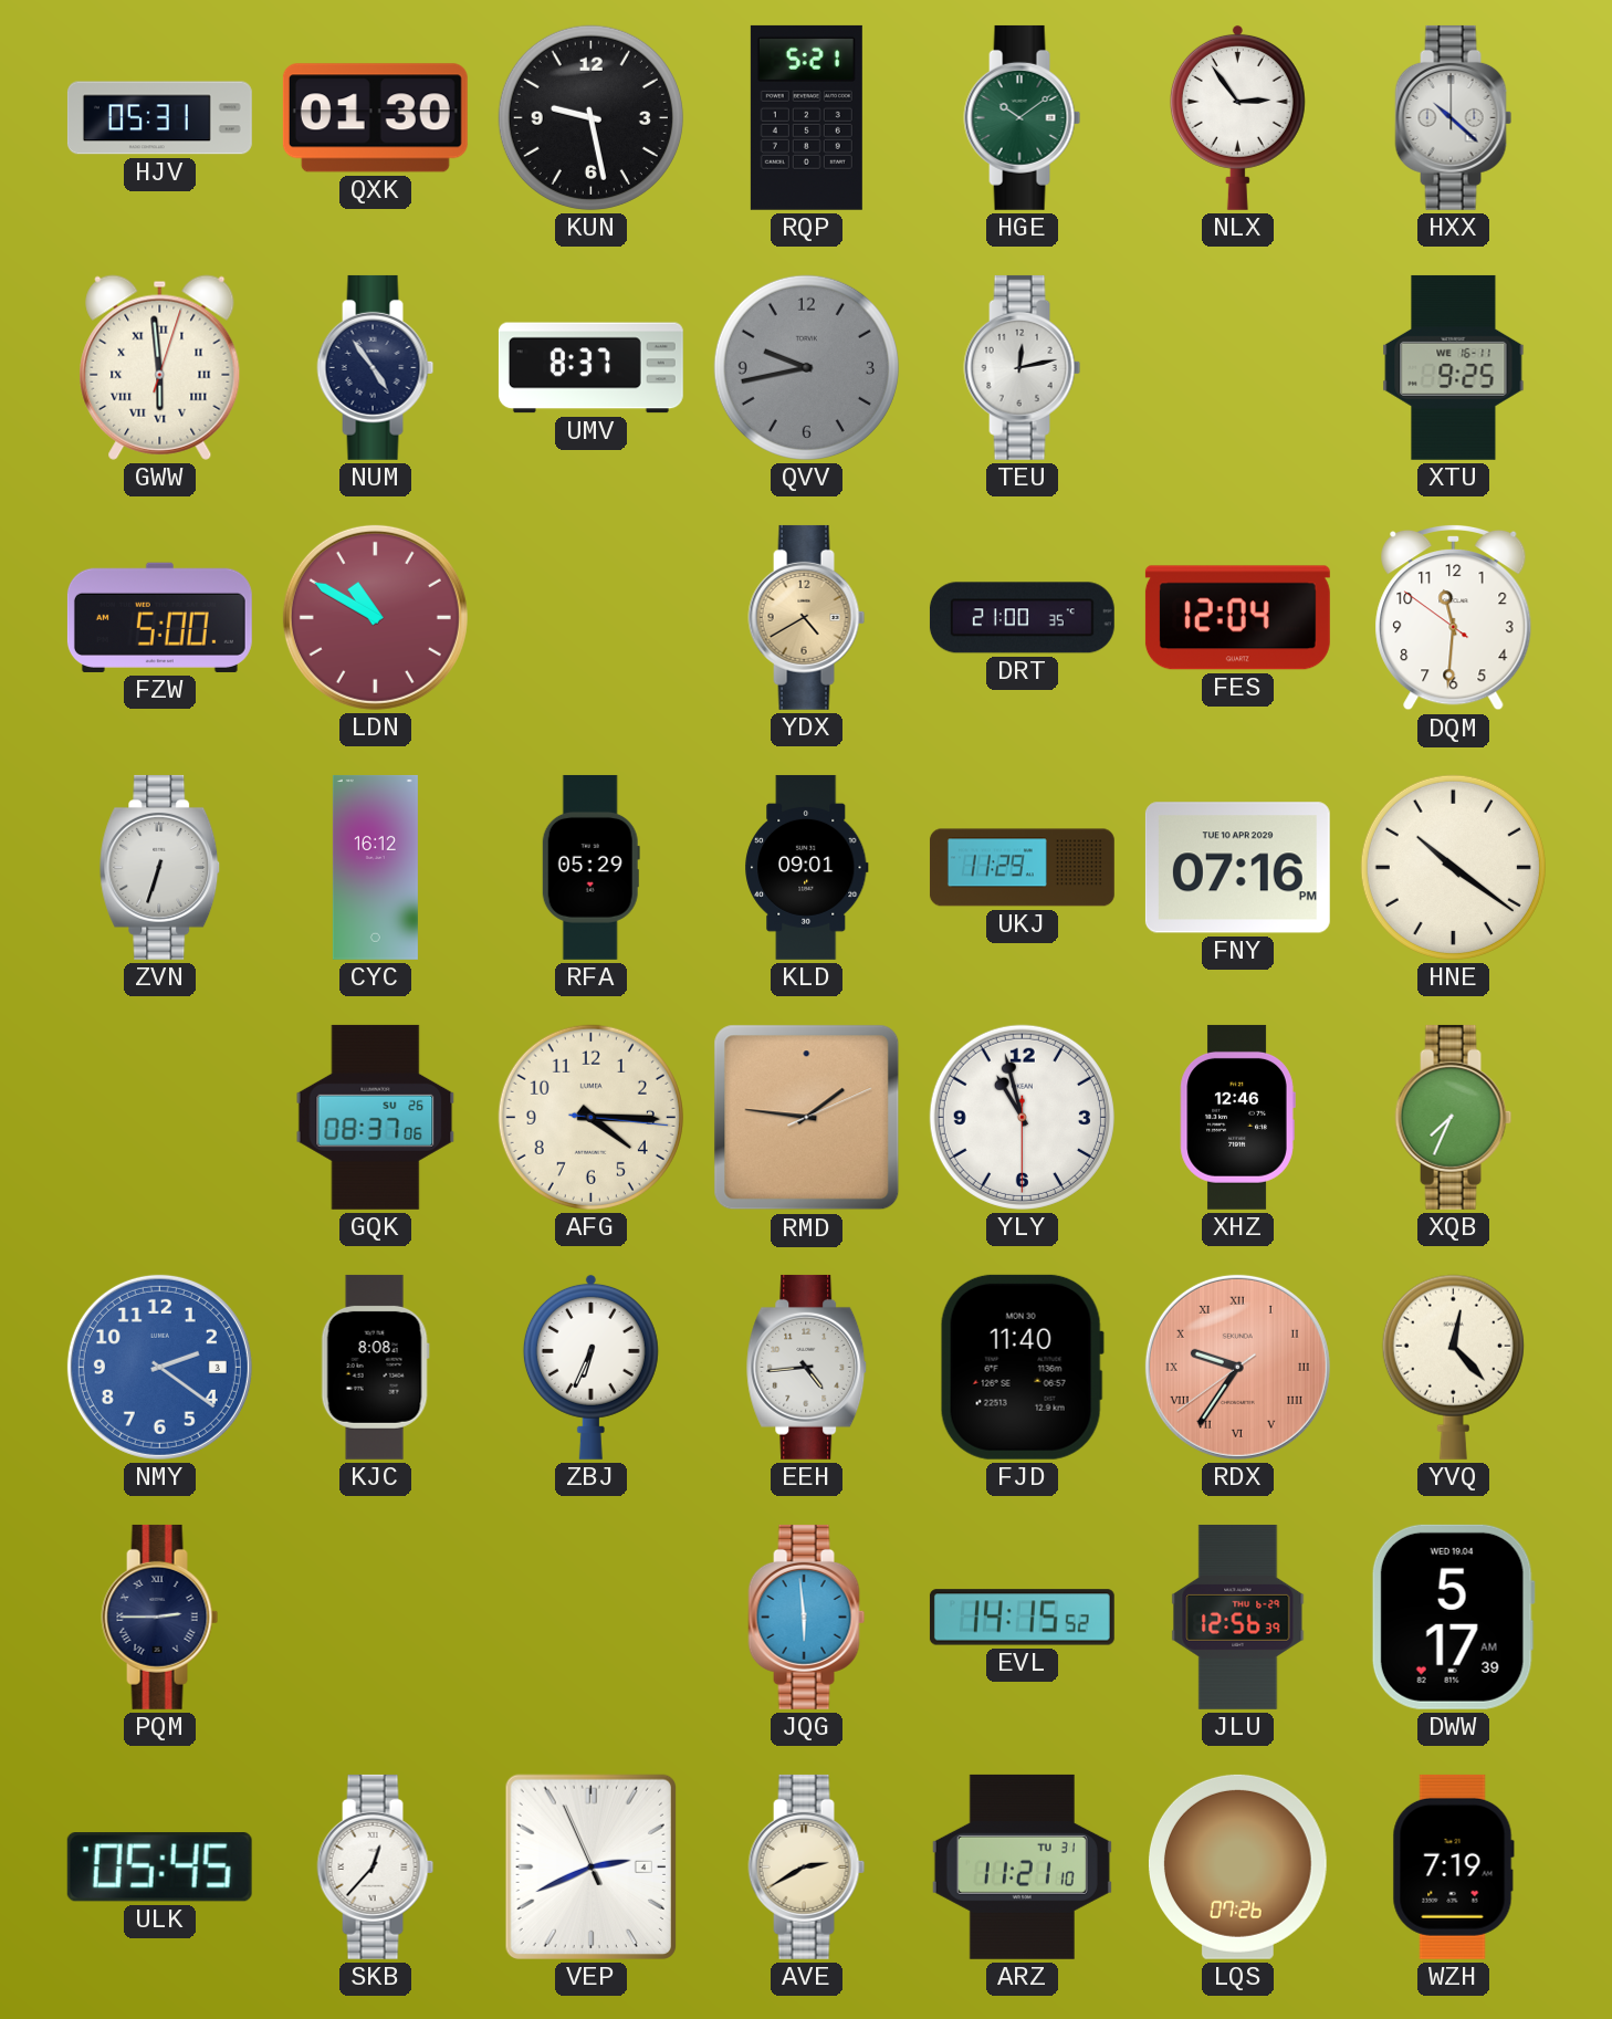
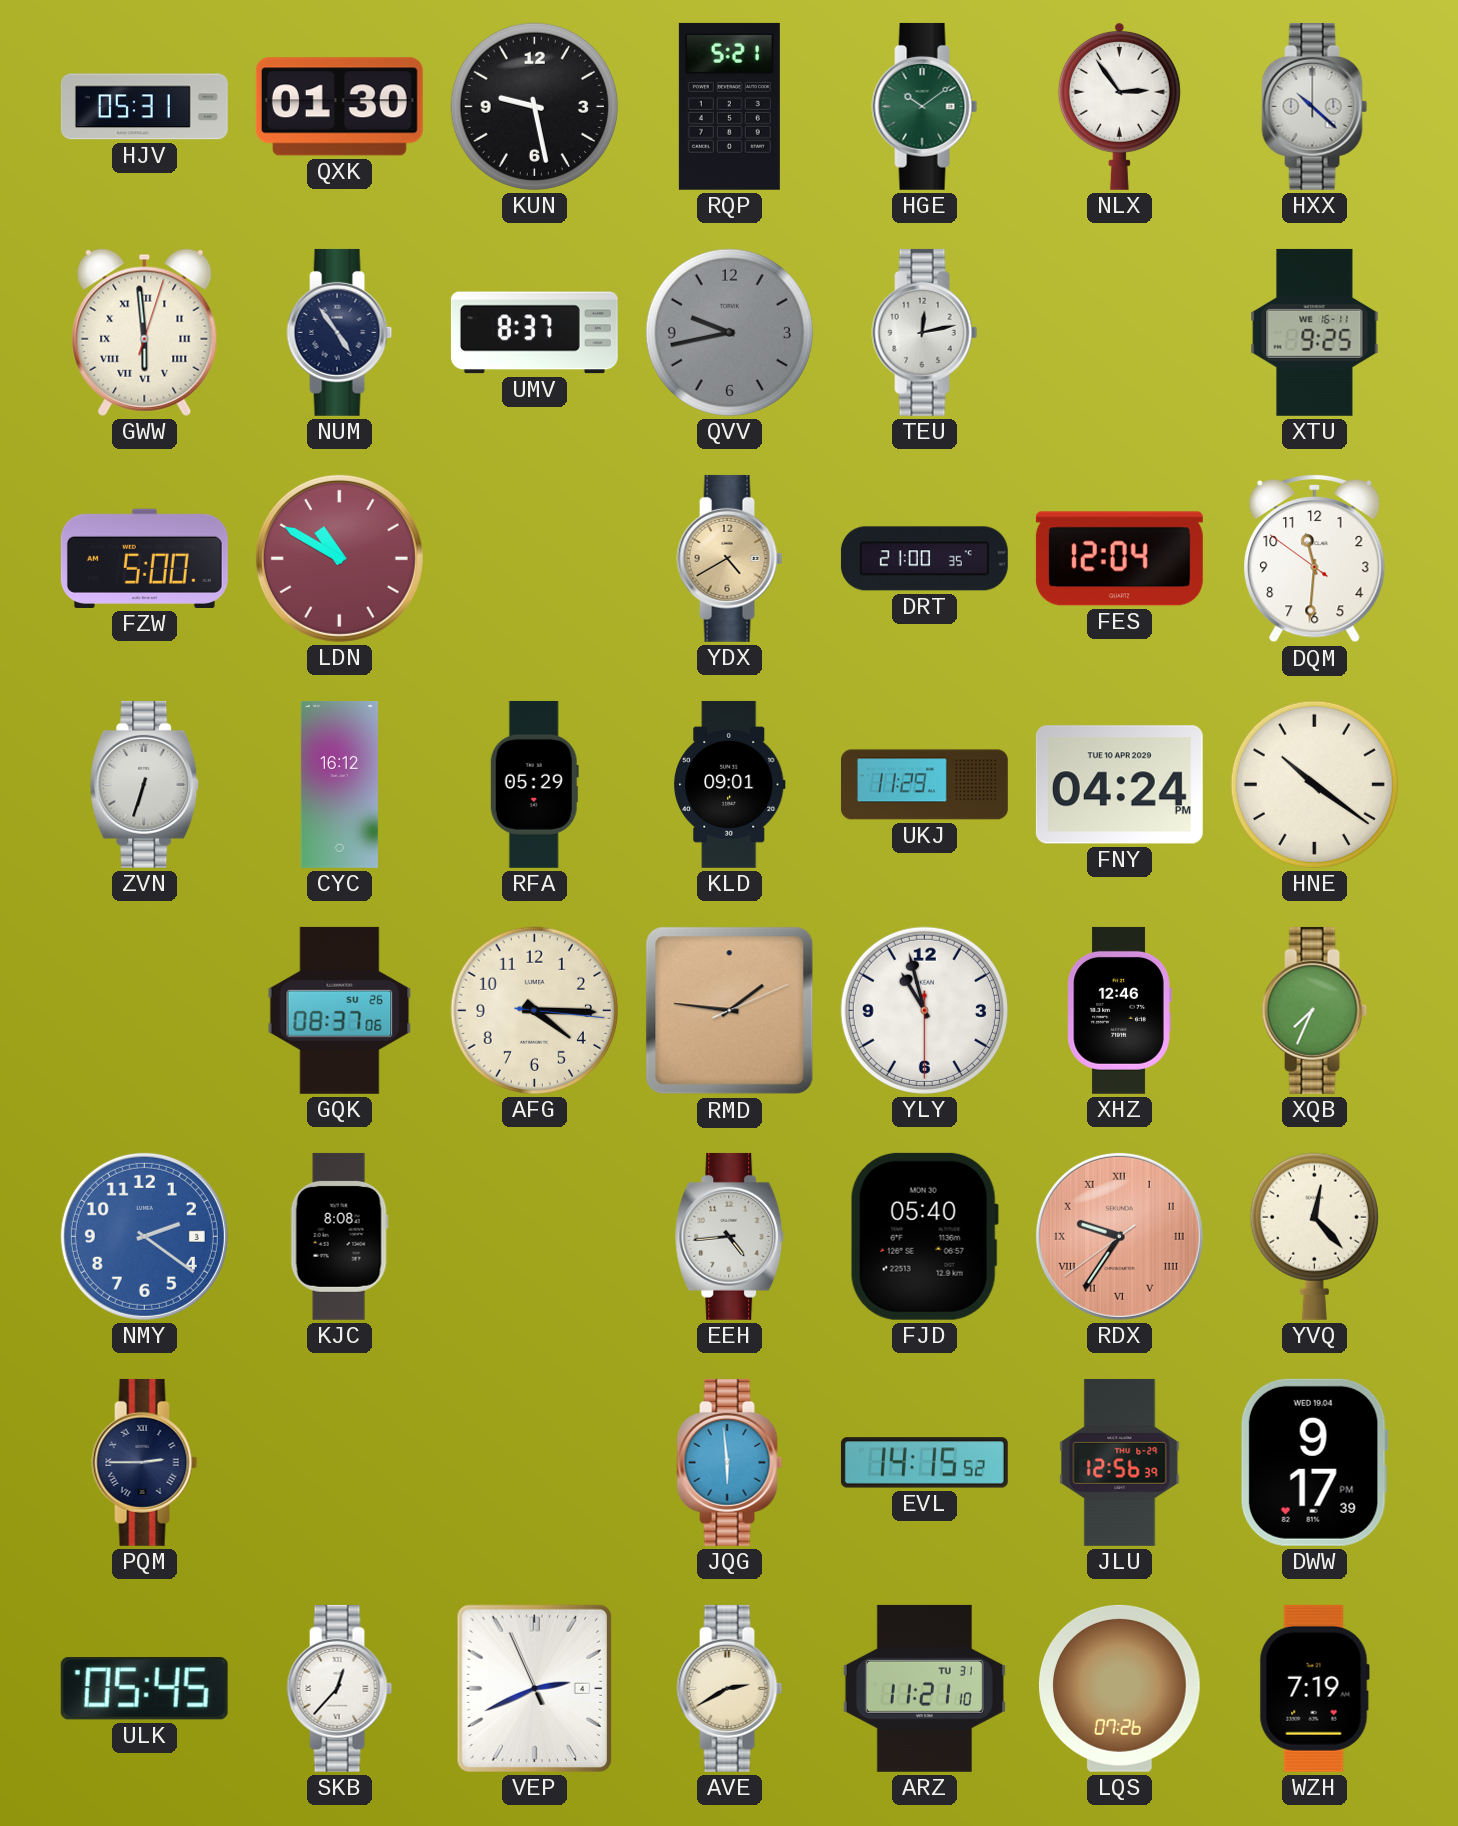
FNY: 07:16 -> 04:24 (1119, 785)
ZBJ: 6:34 -> none (590, 1367)
FJD: 11:40 -> 05:40 (924, 1236)
DWW: 5:17 -> 9:17 (1314, 1462)
